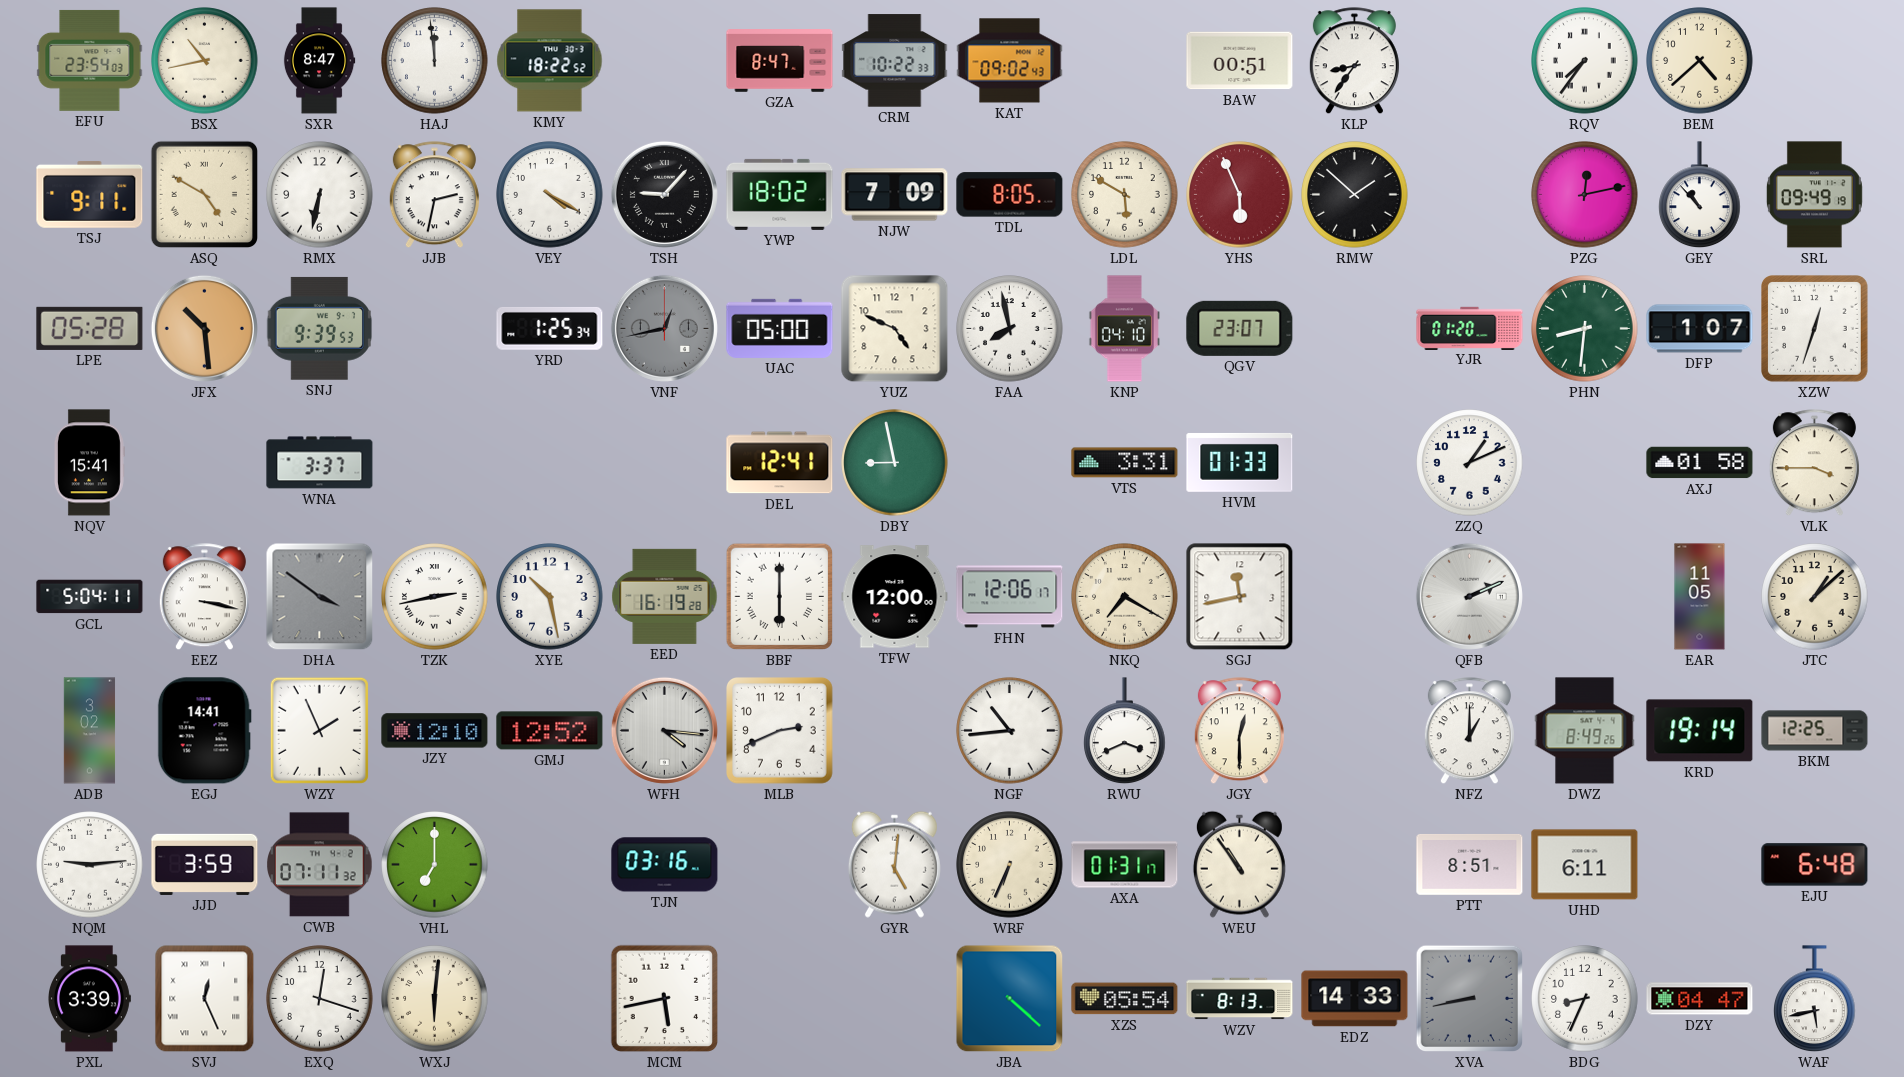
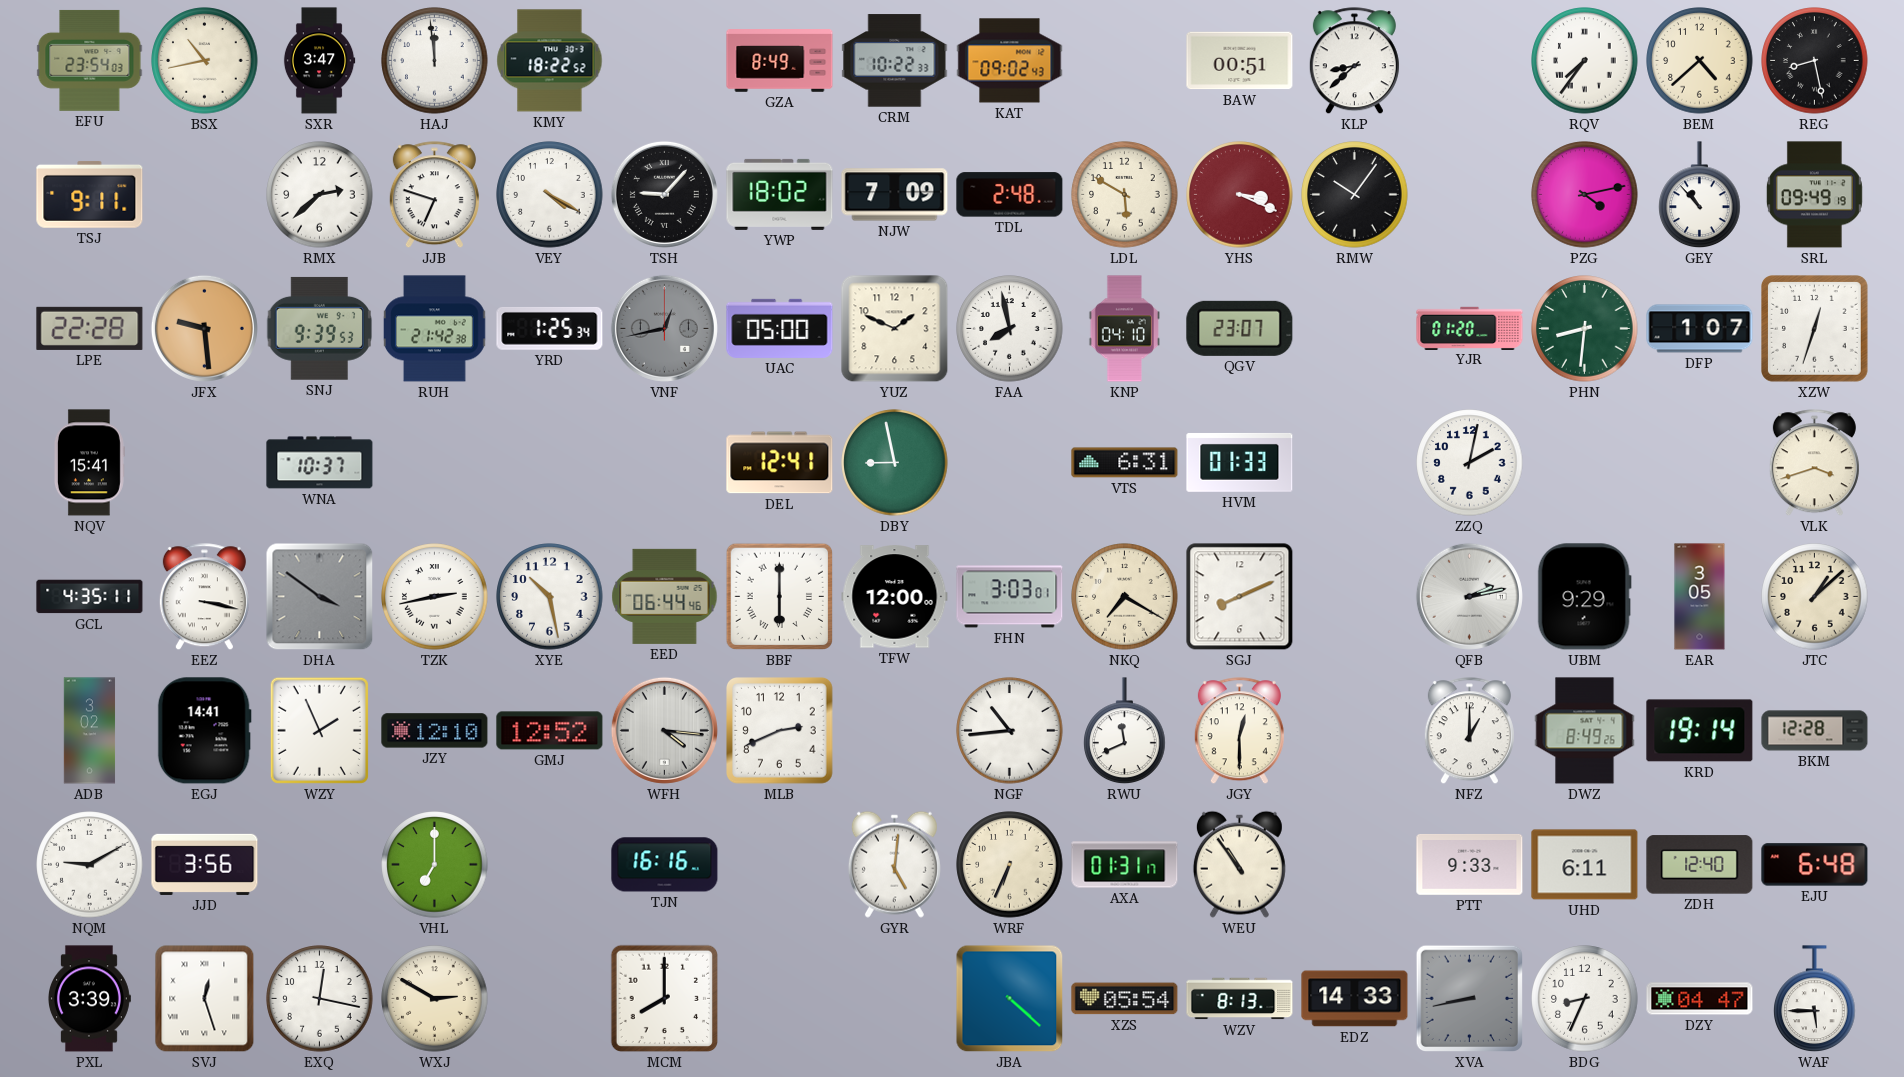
SXR: 8:47 -> 3:47 (319, 61)
GZA: 8:47 -> 8:49 (780, 61)
KLP: 8:36 -> 8:38 (1354, 61)
REG: none -> 8:28 (1815, 61)
ASQ: 4:50 -> none (205, 195)
RMX: 6:32 -> 2:38 (320, 195)
JJB: 2:32 -> 6:48 (434, 195)
TDL: 8:05 -> 2:48 (1010, 195)
YHS: 5:56 -> 3:19 (1240, 195)
RMW: 1:52 -> 10:06 (1355, 195)
PZG: 12:13 -> 4:13 (1585, 195)
LPE: 05:28 -> 22:28 (90, 328)
JFX: 10:29 -> 9:29 (204, 328)
RUH: none -> 21:42 (435, 329)
YUZ: 4:49 -> 1:49 (895, 329)
WNA: 3:37 -> 10:37 (320, 463)
VTS: 3:31 -> 6:31 (1125, 463)
ZZQ: 1:11 -> 2:02 (1470, 463)
AXJ: 01:58 -> none (1700, 463)
VLK: 3:45 -> 3:42 (1814, 463)
GCL: 5:04 -> 4:35 (90, 597)
EED: 16:19 -> 06:44 (665, 596)
FHN: 12:06 -> 3:03 (1010, 597)
SGJ: 11:43 -> 8:11 (1240, 597)
QFB: 2:11 -> 2:13 (1469, 596)
UBM: none -> 9:29 (1584, 597)
EAR: 11:05 -> 3:05 (1700, 597)
RWU: 3:41 -> 11:41 (1125, 731)
BKM: 12:25 -> 12:28 (1815, 731)
NQM: 9:14 -> 9:10 (90, 865)
JJD: 3:59 -> 3:56 (205, 864)
CWB: 07:11 -> none (320, 865)
TJN: 03:16 -> 16:16 (665, 865)
PTT: 8:51 -> 9:33 (1470, 864)
ZDH: none -> 12:40 (1700, 865)
SVJ: 12:26 -> 12:27 (205, 999)
EXQ: 12:18 -> 12:17 (320, 999)
WXJ: 6:01 -> 2:50 (435, 999)
MCM: 5:43 -> 8:00 (665, 999)
WAF: 5:43 -> 5:45 (1815, 999)
